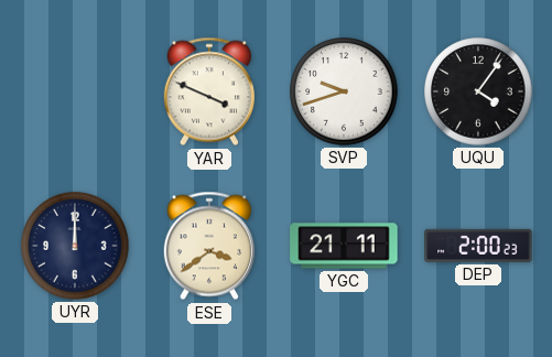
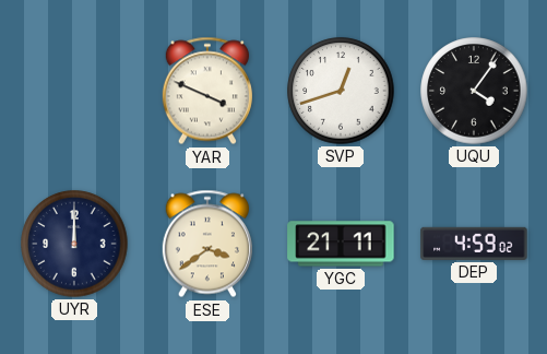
SVP: 9:42 -> 12:42 (341, 91)
DEP: 2:00 -> 4:59 (474, 244)
